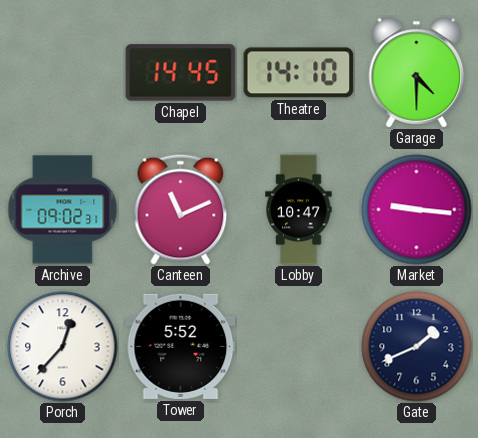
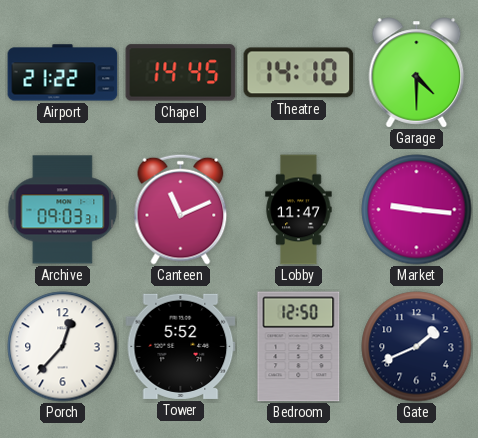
Airport: none -> 21:22 (63, 73)
Archive: 09:02 -> 09:03 (63, 210)
Lobby: 10:47 -> 11:47 (299, 210)
Bedroom: none -> 12:50 (299, 347)
